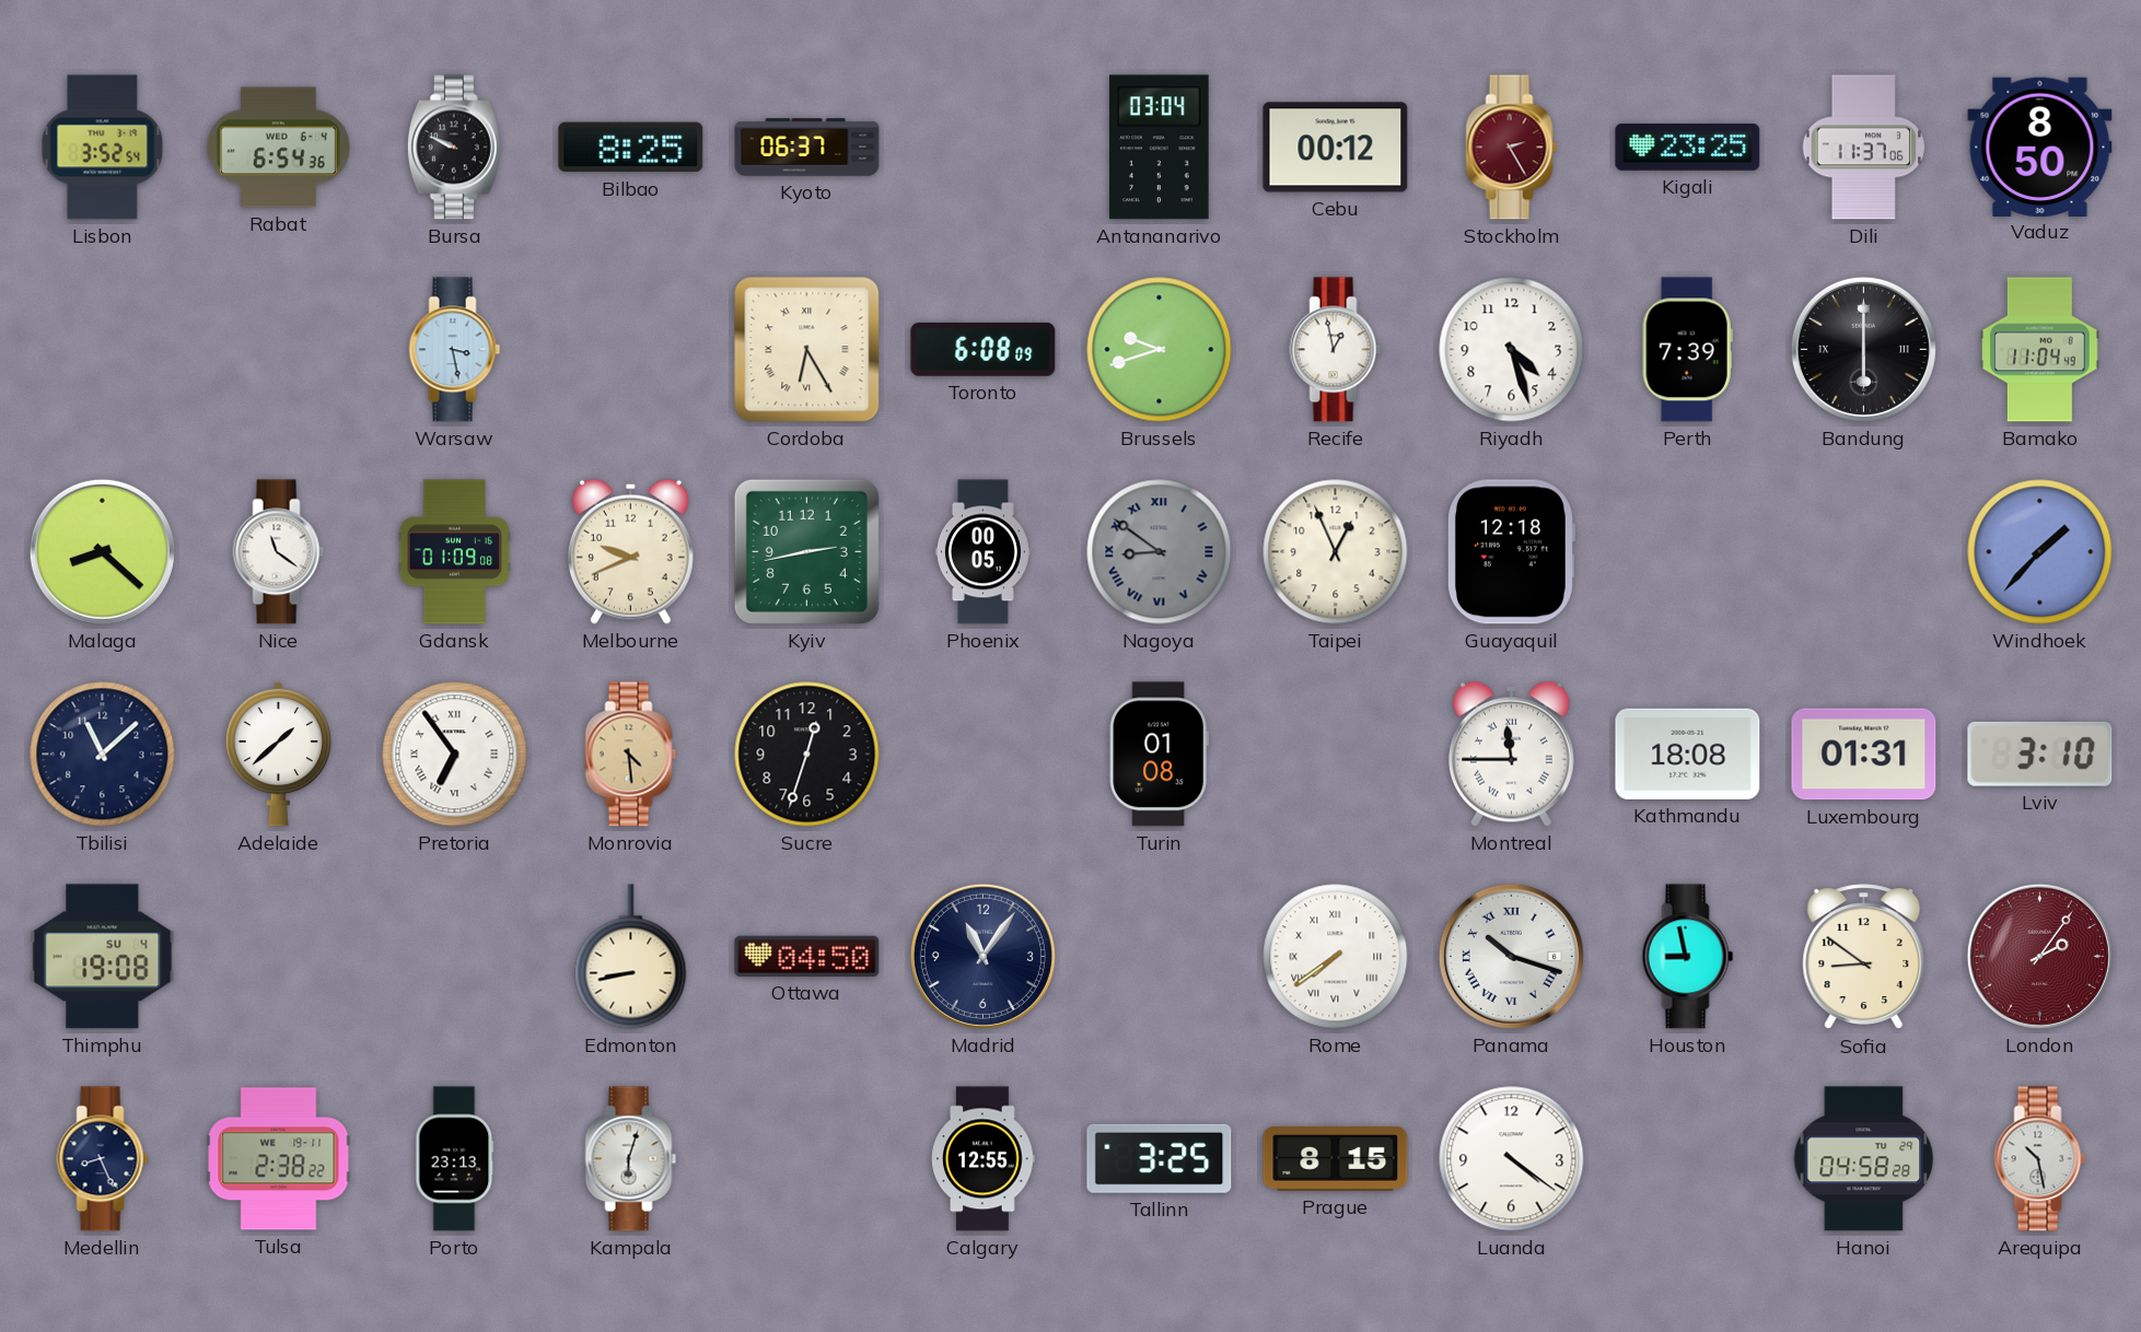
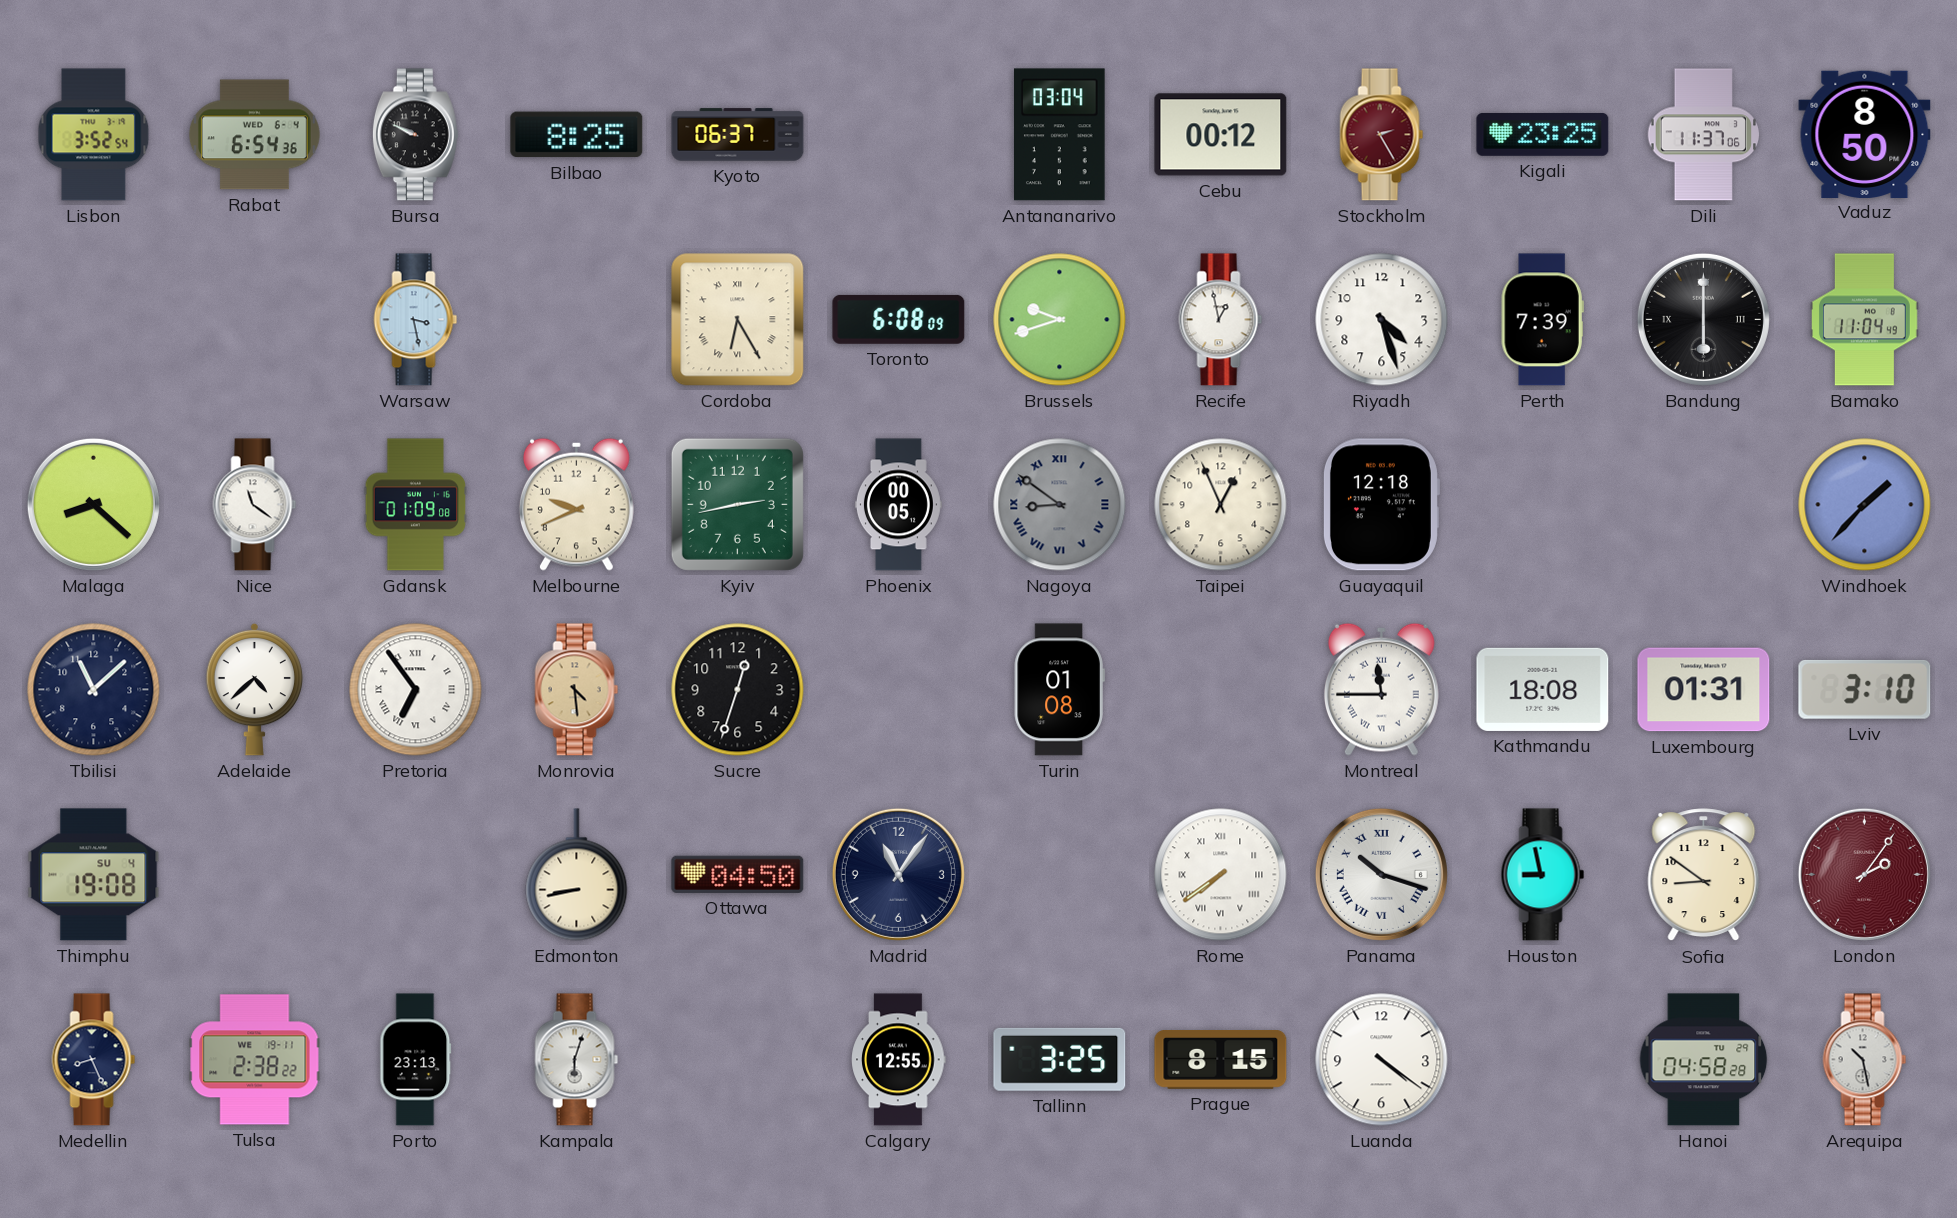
Adelaide: 1:38 -> 4:38 (255, 689)
